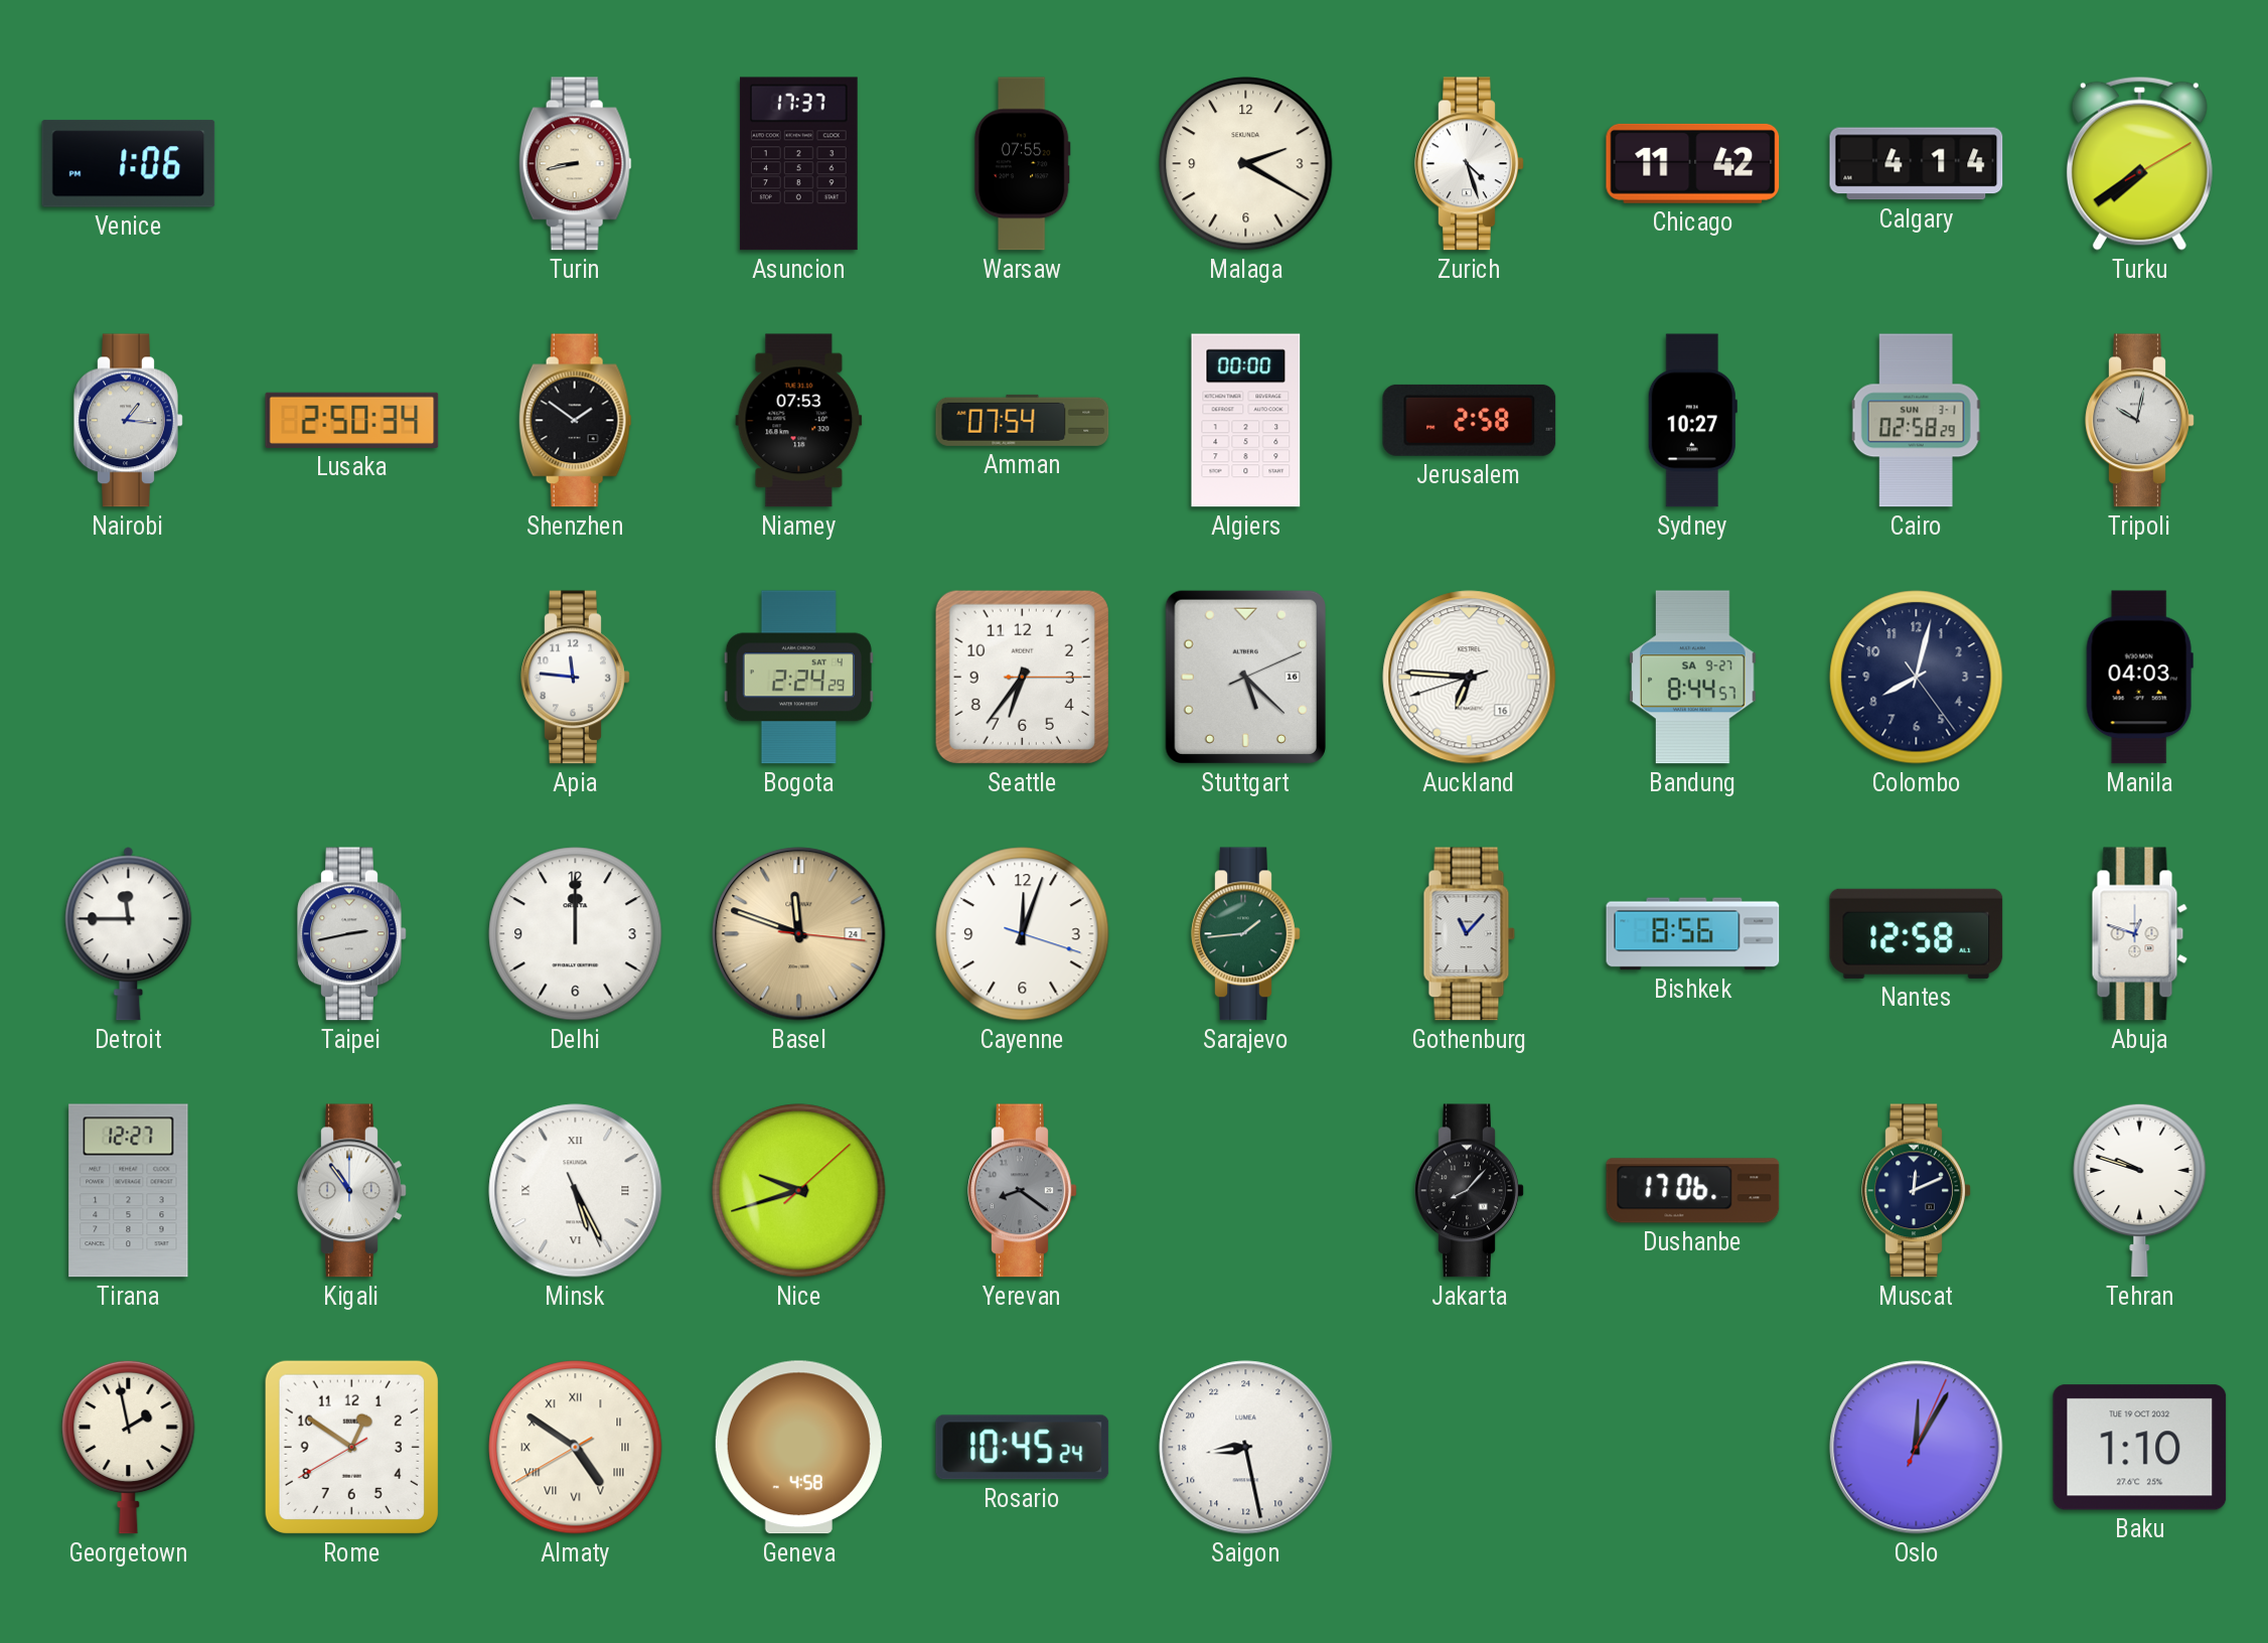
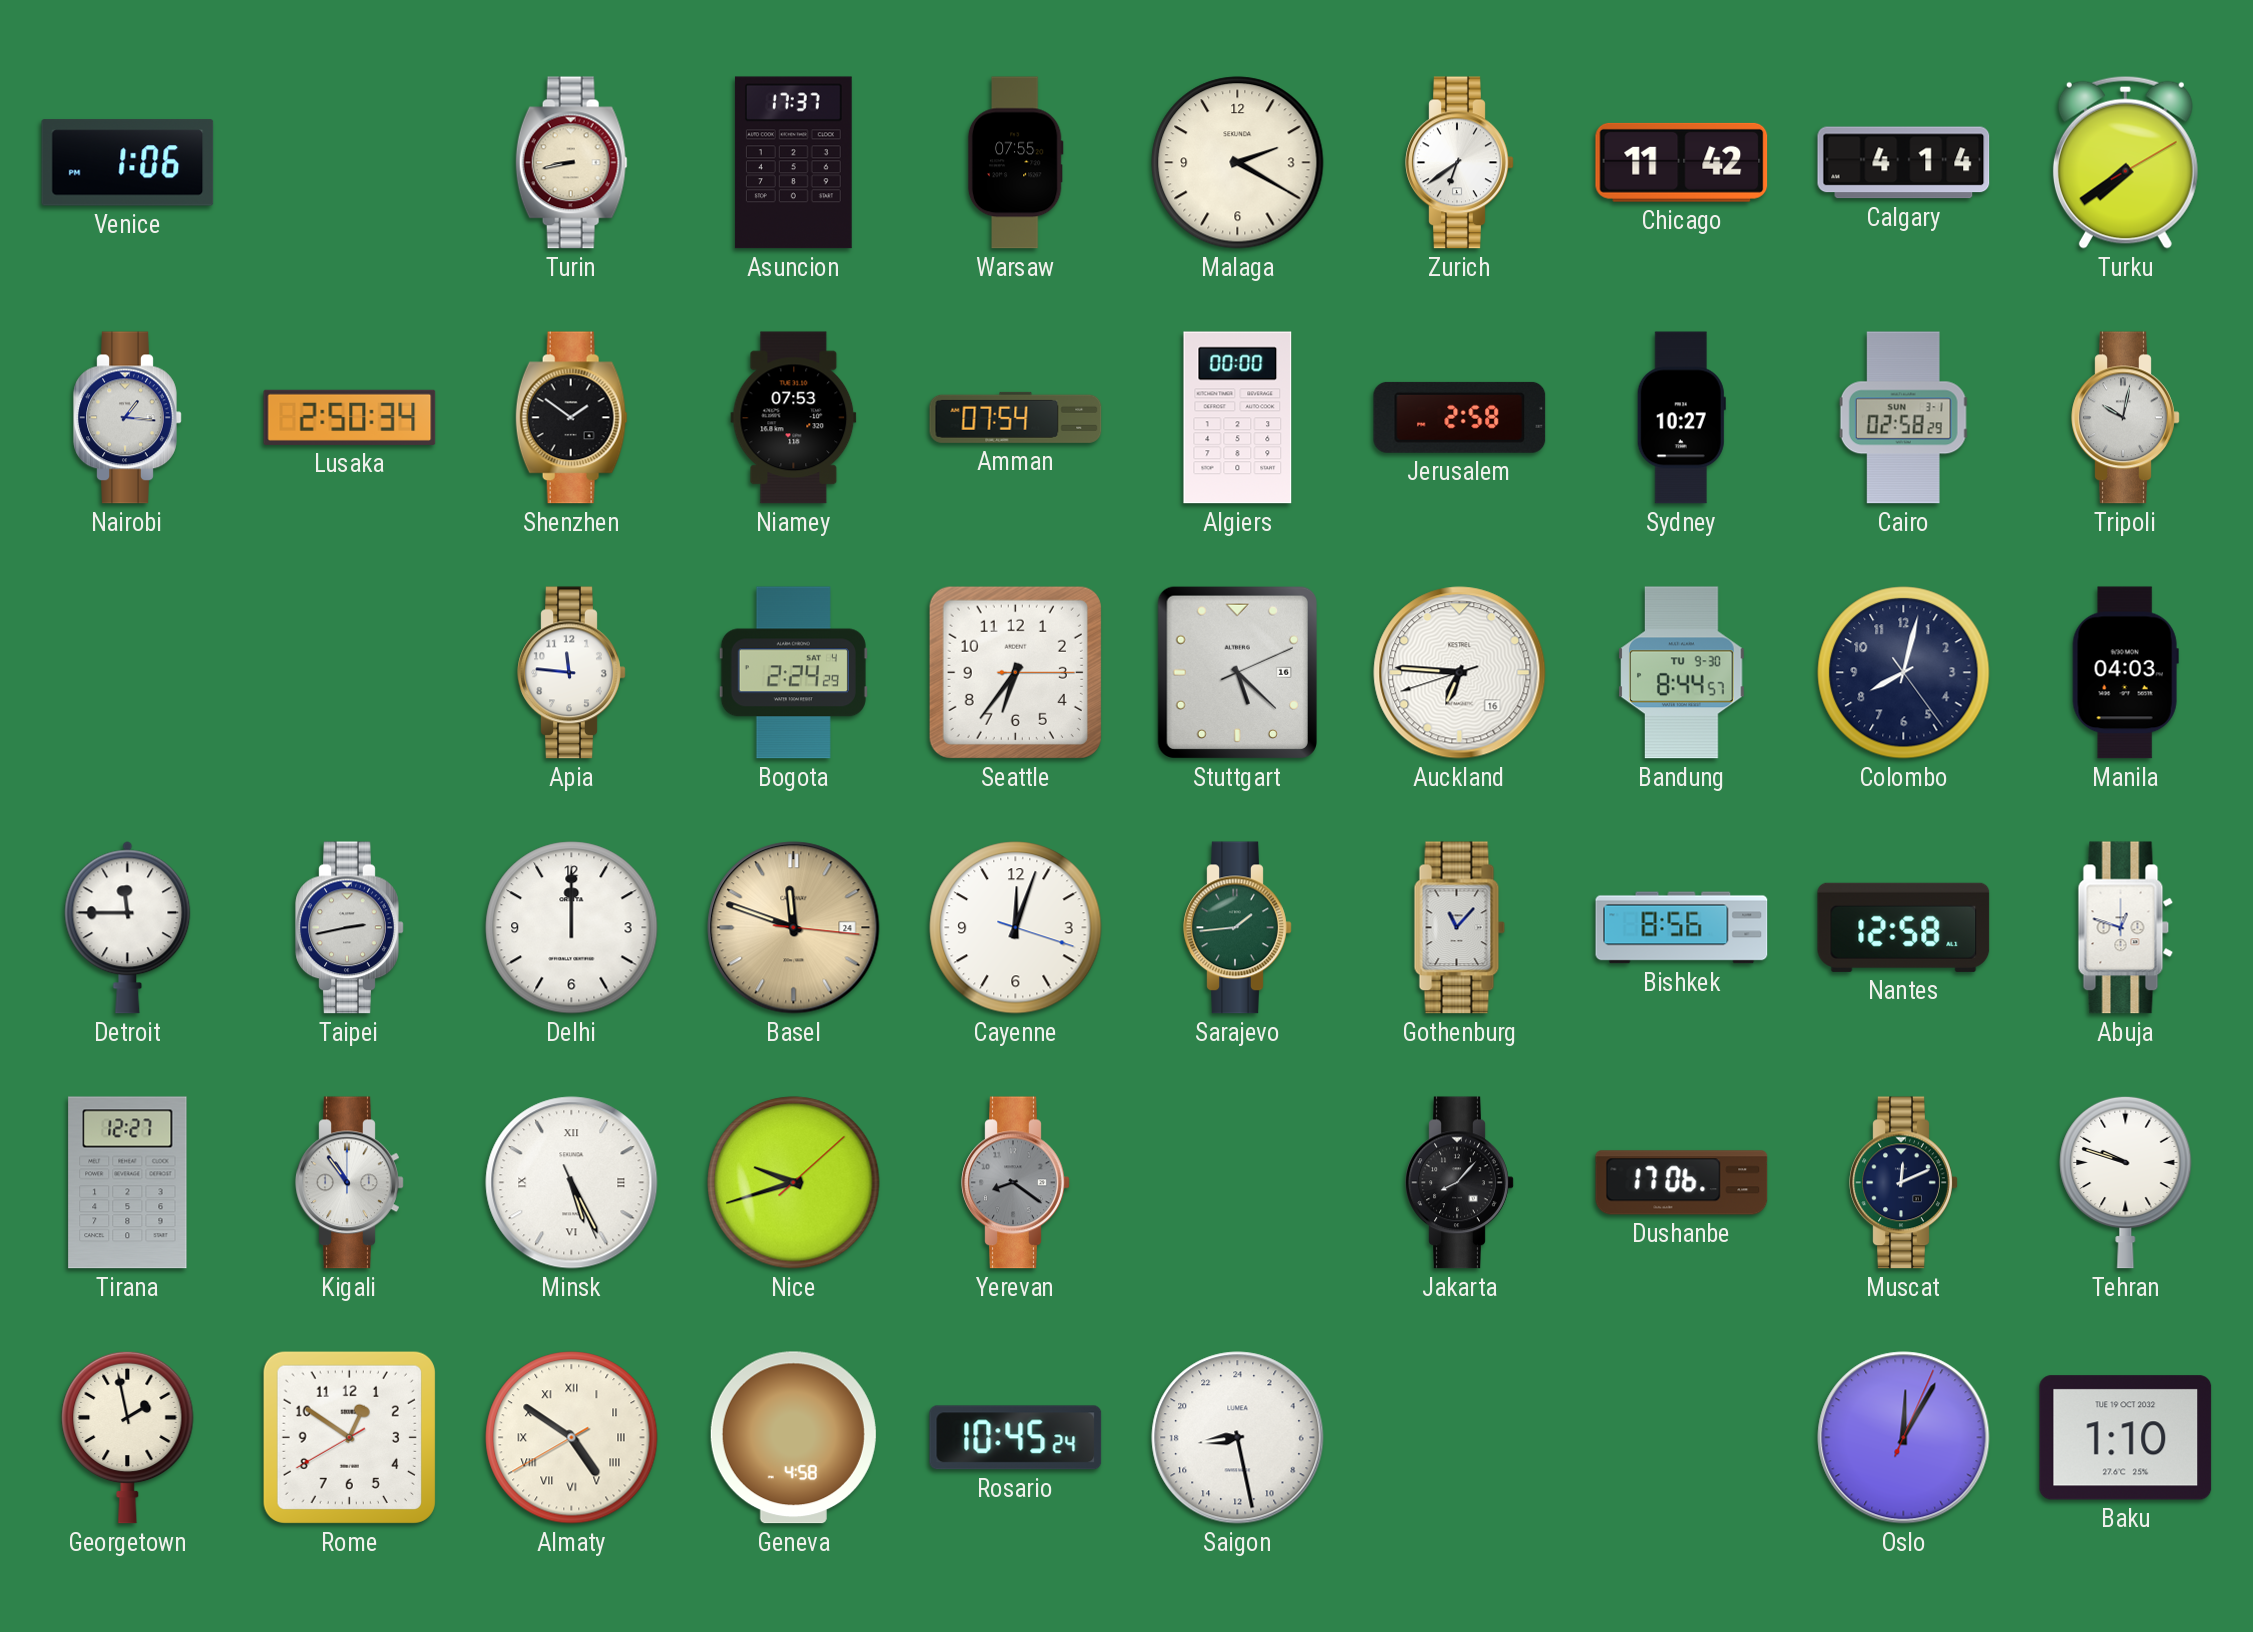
Zurich: 4:27 -> 6:39 (1460, 163)
Bandung date: SA 9-27 -> TU 9-30 (1682, 673)
